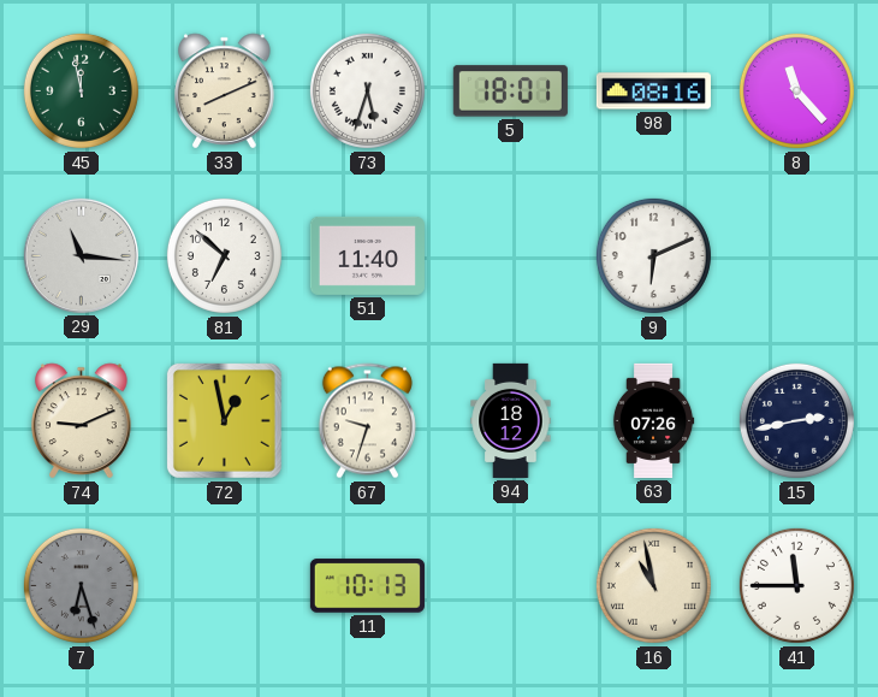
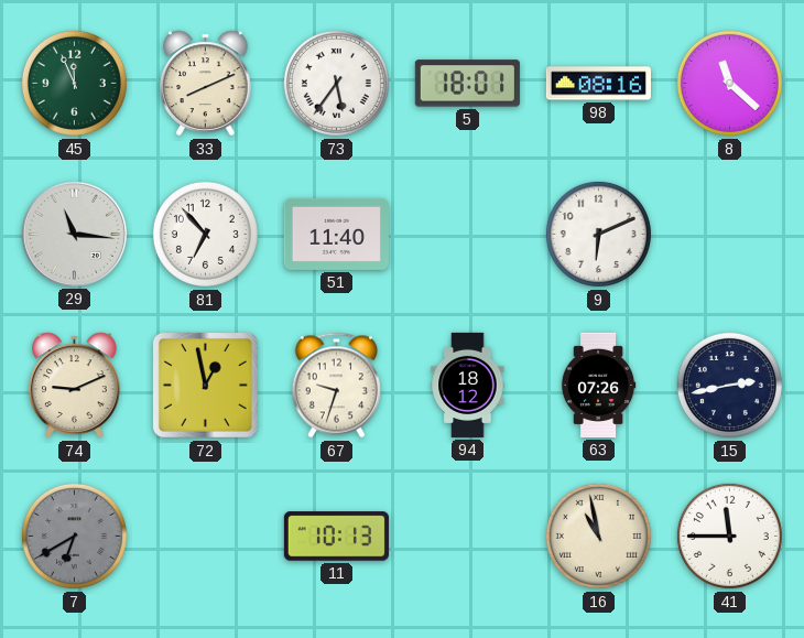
45: 11:58 -> 11:56 (74, 83)
73: 5:33 -> 5:36 (336, 83)
8: 11:23 -> 11:22 (729, 83)
81: 6:52 -> 6:53 (205, 234)
7: 6:27 -> 6:40 (74, 536)
